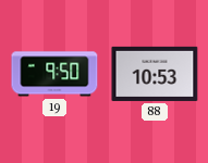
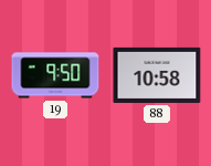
88: 10:53 -> 10:58 (157, 75)
